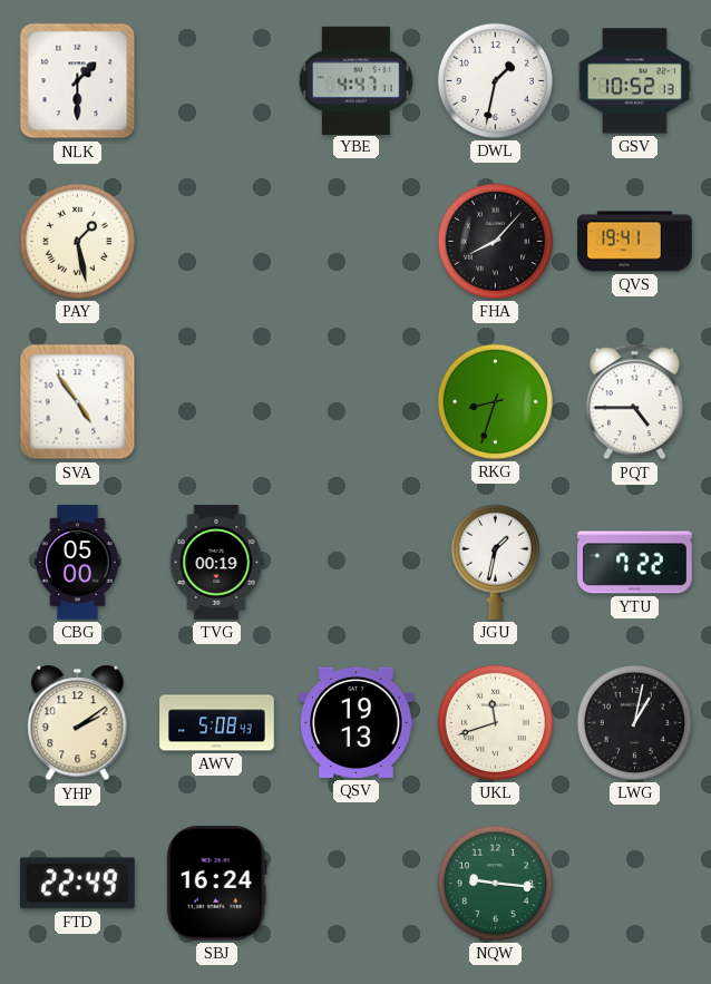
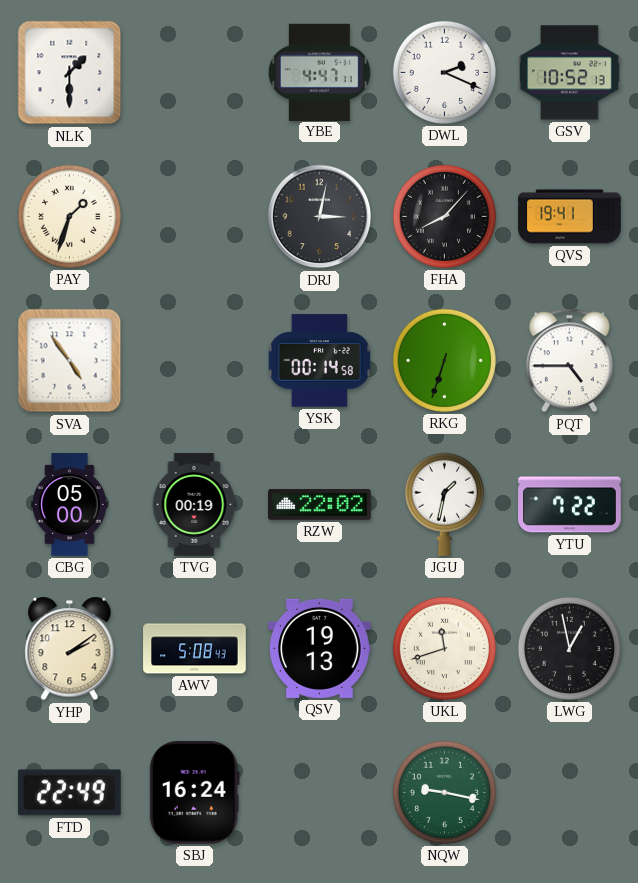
DWL: 1:32 -> 2:19 (444, 72)
PAY: 1:28 -> 1:33 (69, 216)
DRJ: none -> 3:02 (320, 217)
YSK: none -> 00:14 (319, 361)
RKG: 8:33 -> 6:33 (444, 360)
RZW: none -> 22:02 (320, 505)
LWG: 1:02 -> 12:58 (569, 648)
NQW: 9:16 -> 9:17 (444, 792)
